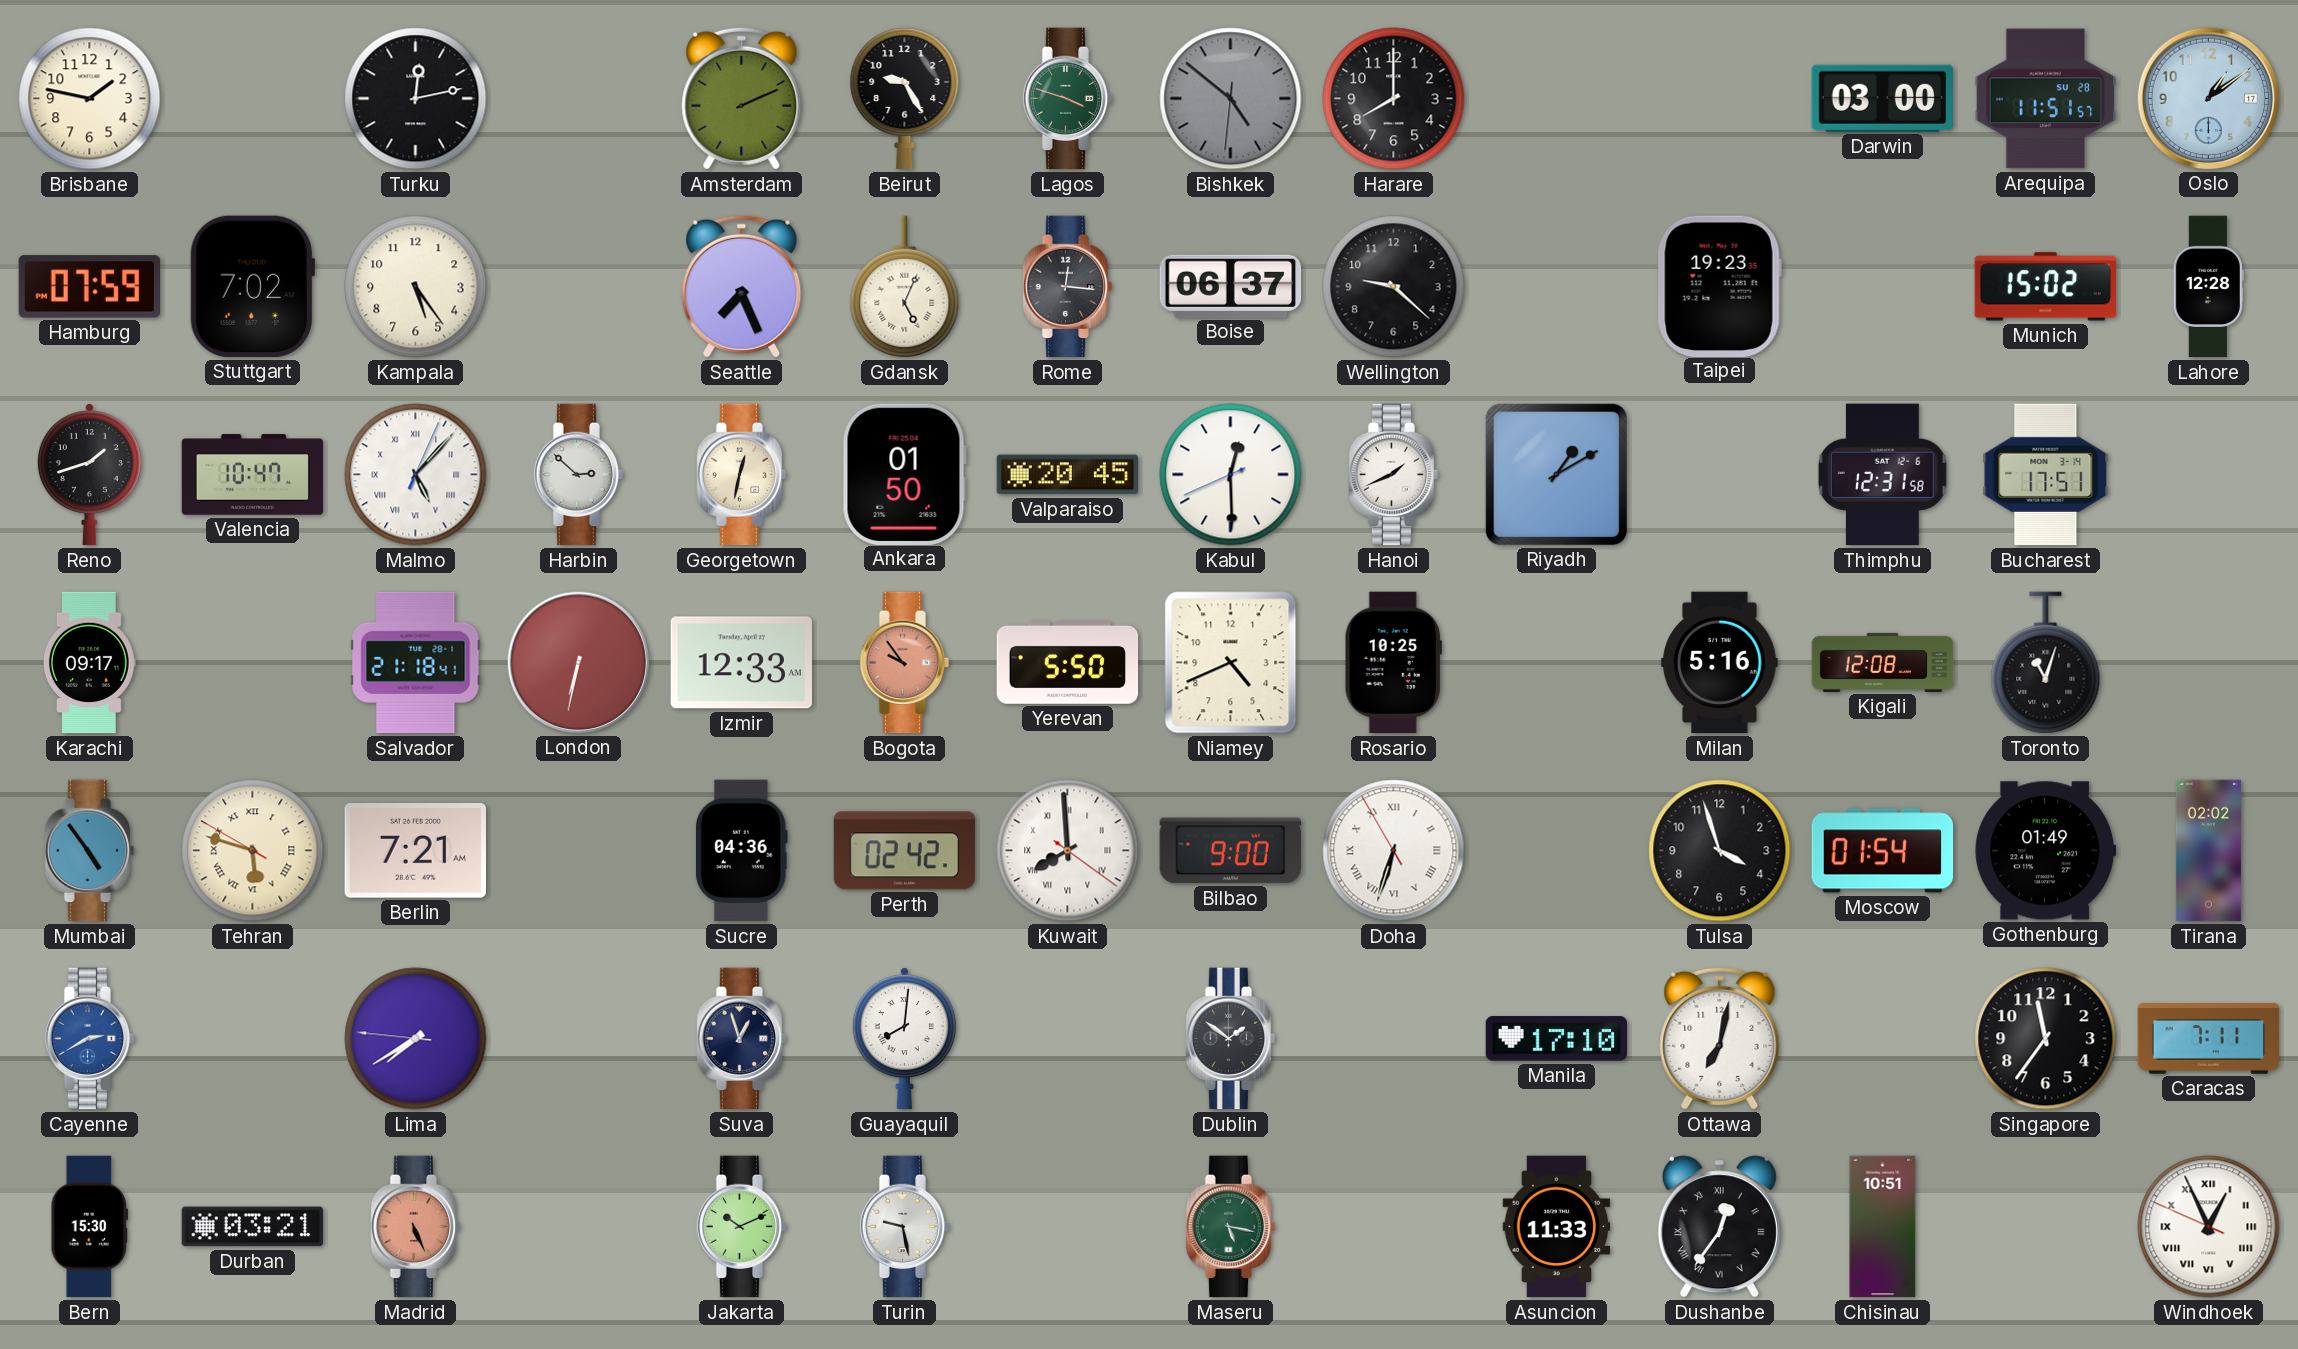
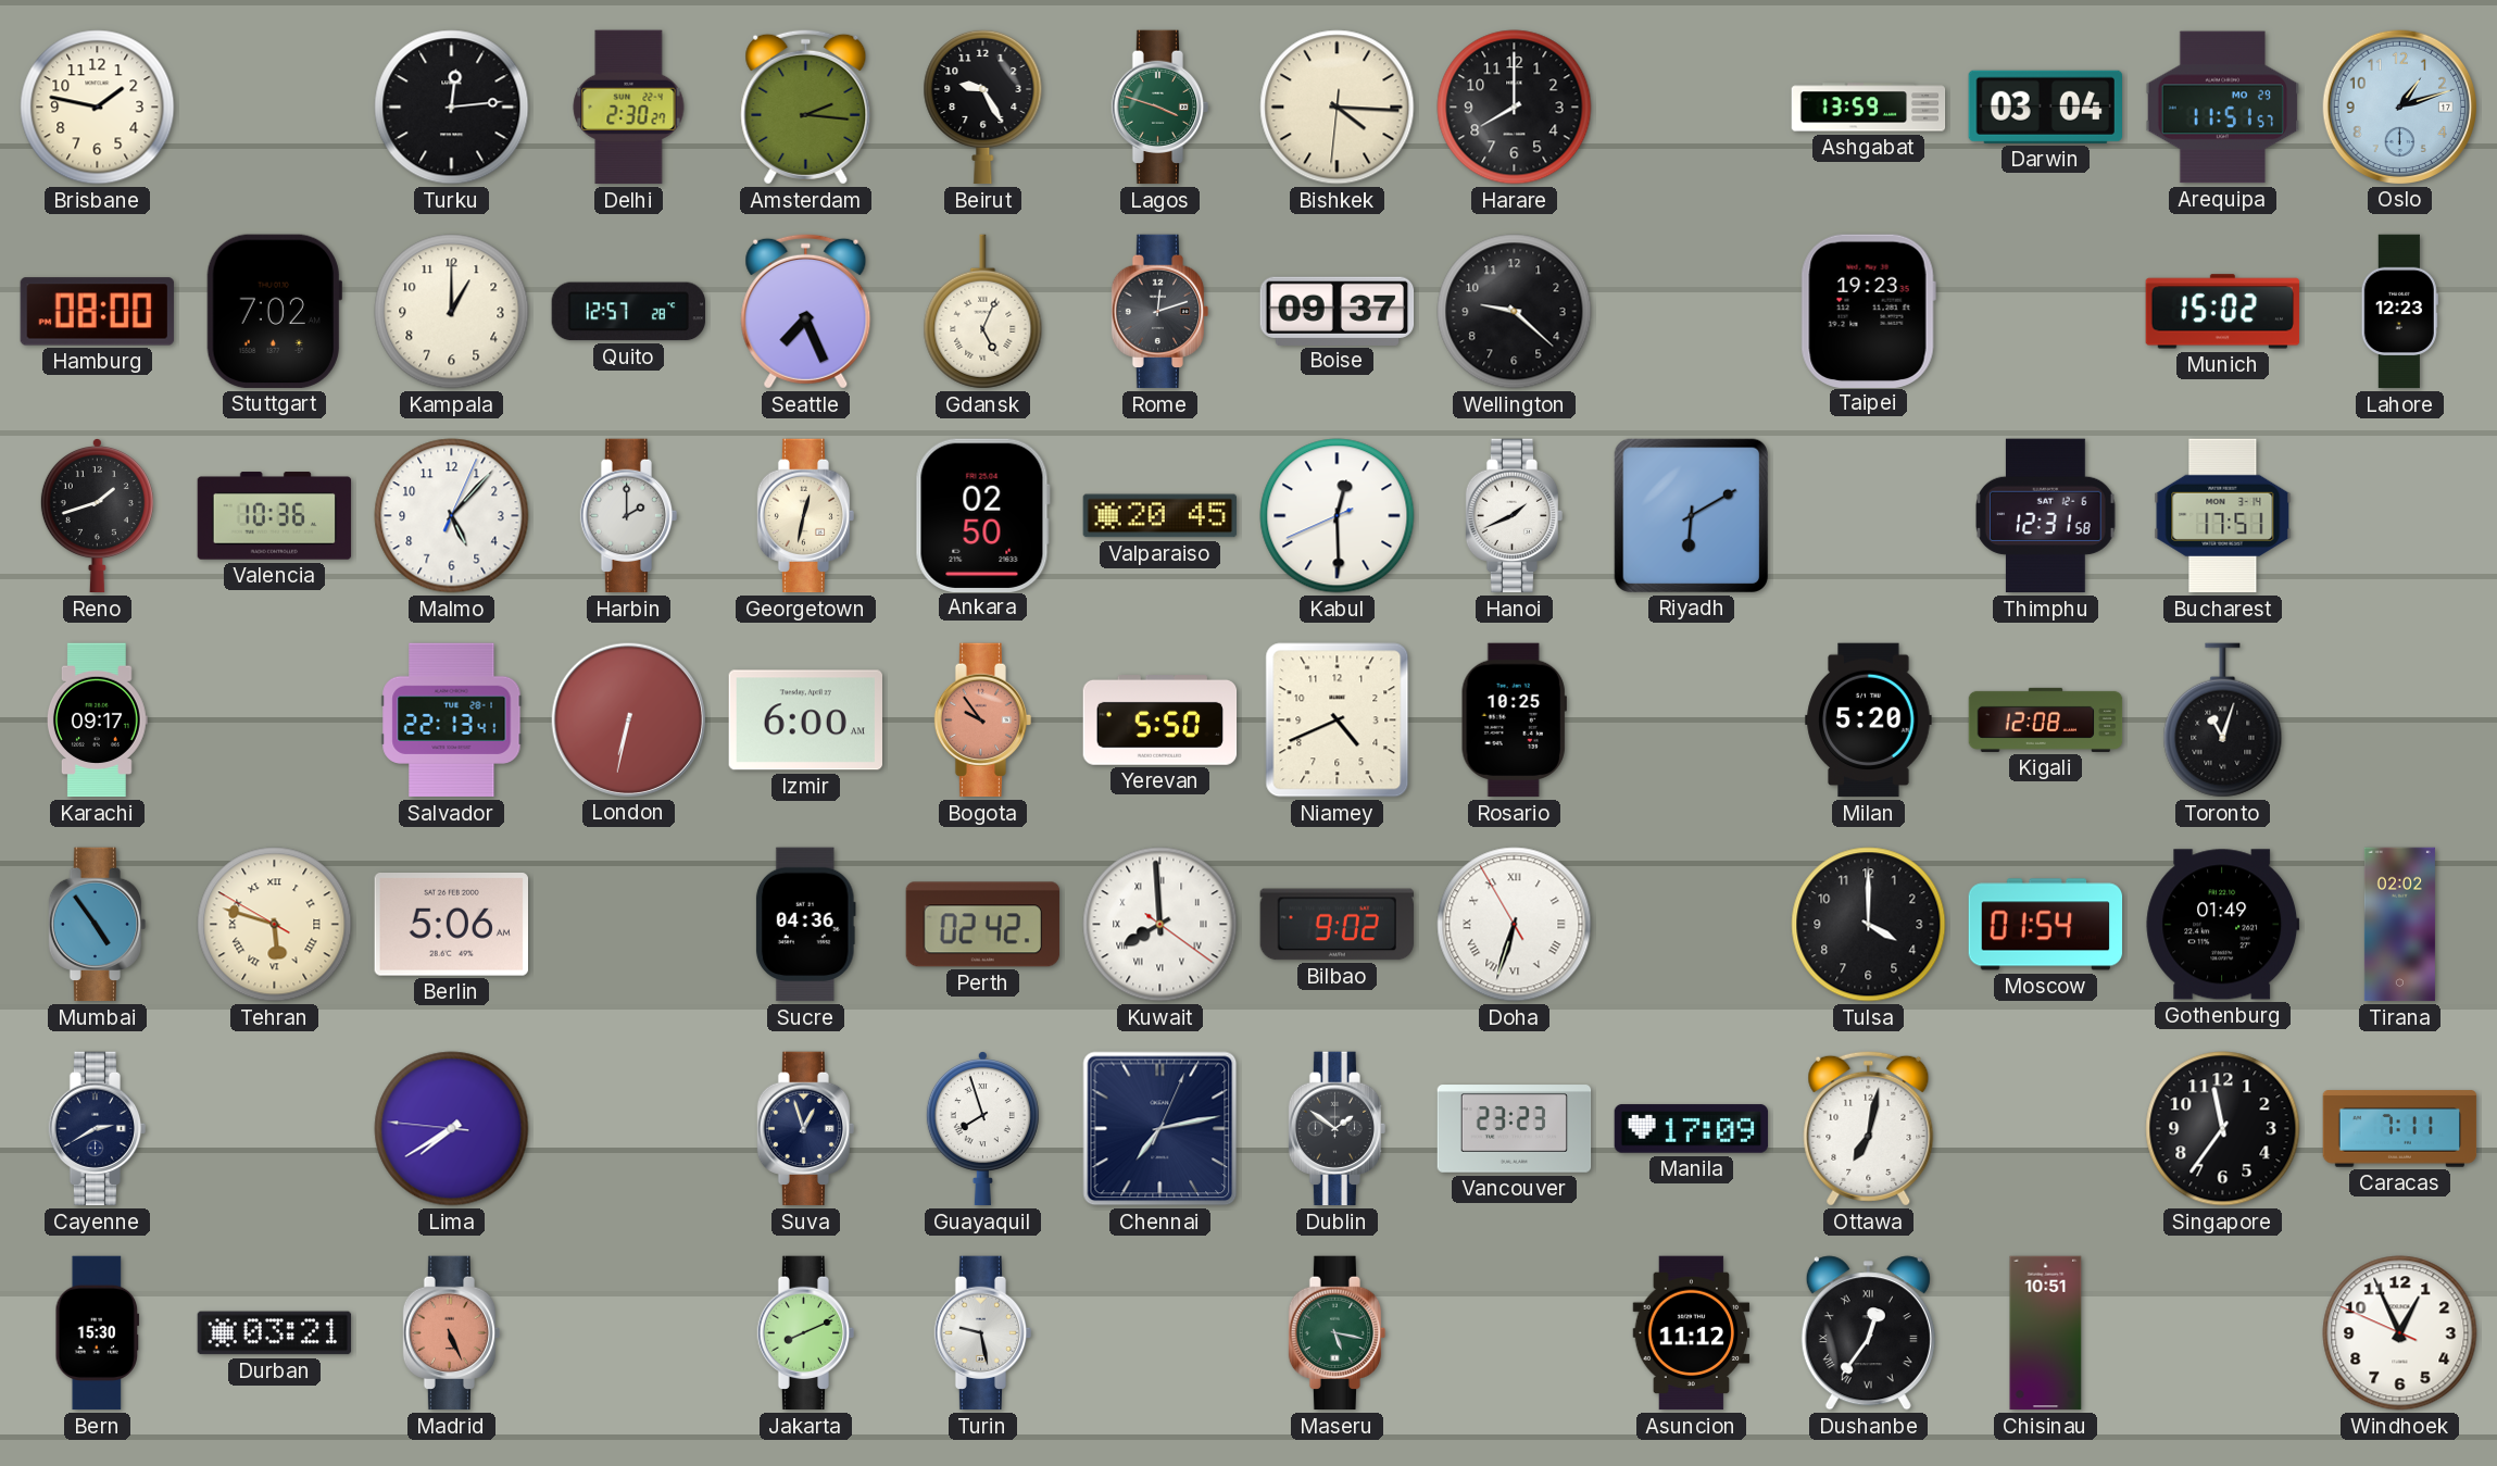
Turku: 12:13 -> 12:14 (452, 108)
Delhi: none -> 2:30 (629, 108)
Amsterdam: 2:11 -> 2:16 (806, 106)
Bishkek: 4:51 -> 4:15 (1338, 108)
Bishkek dial: grey -> cream (1338, 108)
Ashgabat: none -> 13:59 (1869, 108)
Darwin: 03:00 -> 03:04 (2045, 106)
Arequipa date: SU 28 -> MO 29 (2223, 108)
Oslo: 1:09 -> 1:12 (2399, 106)
Hamburg: 07:59 -> 08:00 (98, 312)
Kampala: 5:24 -> 1:00 (452, 312)
Quito: none -> 12:57 (629, 312)
Rome: 12:16 -> 12:12 (1160, 312)
Boise: 06:37 -> 09:37 (1338, 311)
Lahore: 12:28 -> 12:23 (2399, 312)
Valencia: 10:47 -> 10:36 (275, 516)
Malmo numerals: Roman -> Arabic (452, 516)
Harbin: 2:52 -> 2:00 (629, 516)
Ankara: 01:50 -> 02:50 (982, 515)
Riyadh: 1:10 -> 6:10 (1691, 515)
Salvador: 21:18 -> 22:13 (452, 721)
Izmir: 12:33 -> 6:00 (805, 721)
Milan: 5:16 -> 5:20 (1869, 721)
Berlin: 7:21 -> 5:06 (451, 925)
Bilbao: 9:00 -> 9:02 (1338, 925)
Tulsa: 3:57 -> 4:00 (1869, 925)
Cayenne dial: blue -> navy (98, 1129)
Guayaquil: 8:01 -> 7:57 (982, 1129)
Chennai: none -> 7:13 (1160, 1129)
Vancouver: none -> 23:23 (1515, 1129)
Manila: 17:10 -> 17:09 (1692, 1129)
Jakarta: 10:11 -> 8:11 (806, 1333)
Asuncion: 11:33 -> 11:12 (1692, 1333)
Windhoek numerals: Roman -> Arabic (2400, 1333)
